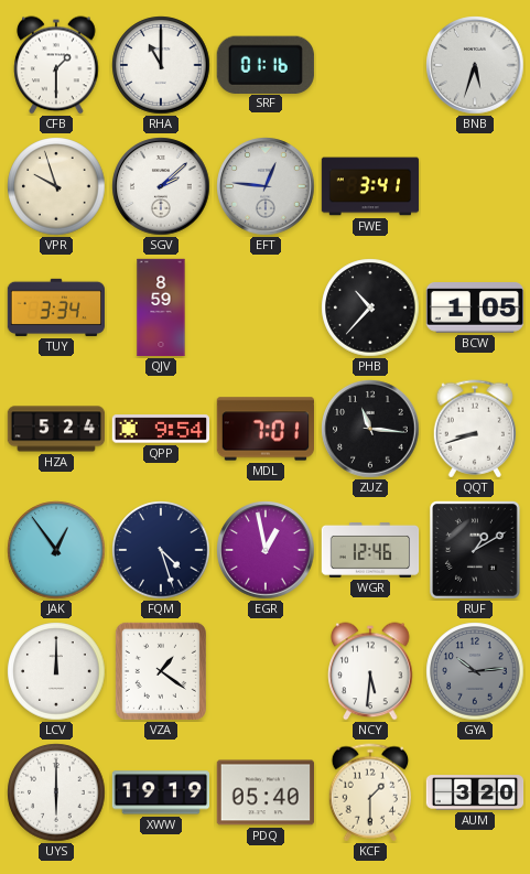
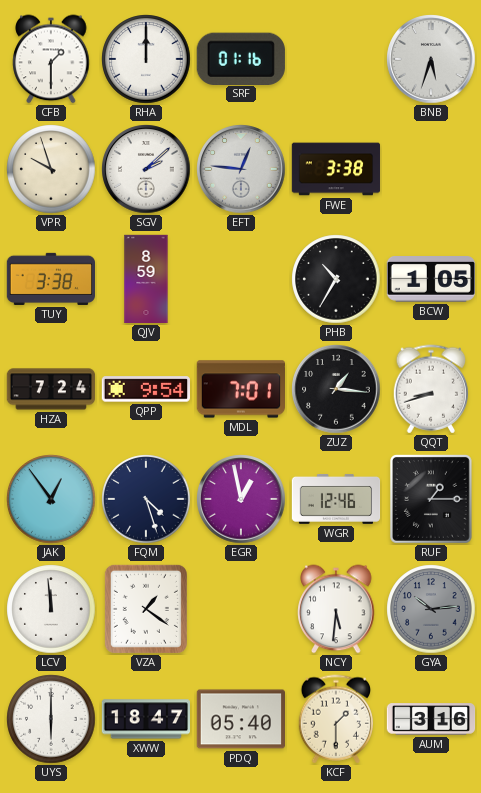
RHA: 11:00 -> 12:00 (146, 59)
FWE: 3:41 -> 3:38 (336, 169)
TUY: 3:34 -> 3:38 (50, 279)
PHB: 10:37 -> 10:35 (336, 279)
HZA: 5:24 -> 7:24 (51, 389)
ZUZ: 11:16 -> 1:16 (336, 389)
RUF: 1:10 -> 1:15 (431, 499)
LCV: 12:00 -> 11:59 (51, 609)
XWW: 19:19 -> 18:47 (145, 719)
AUM: 3:20 -> 3:16 (431, 719)
